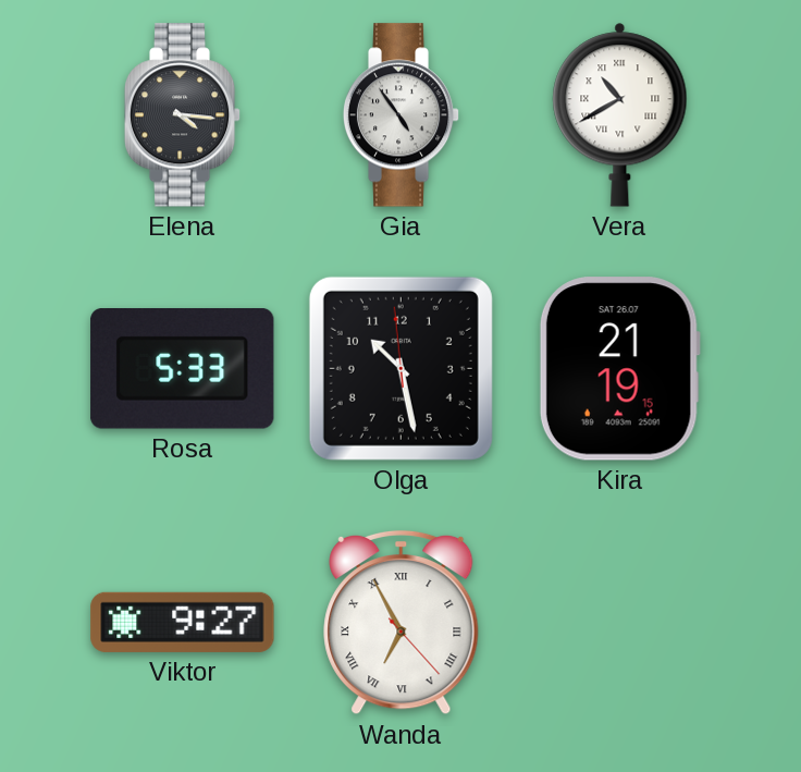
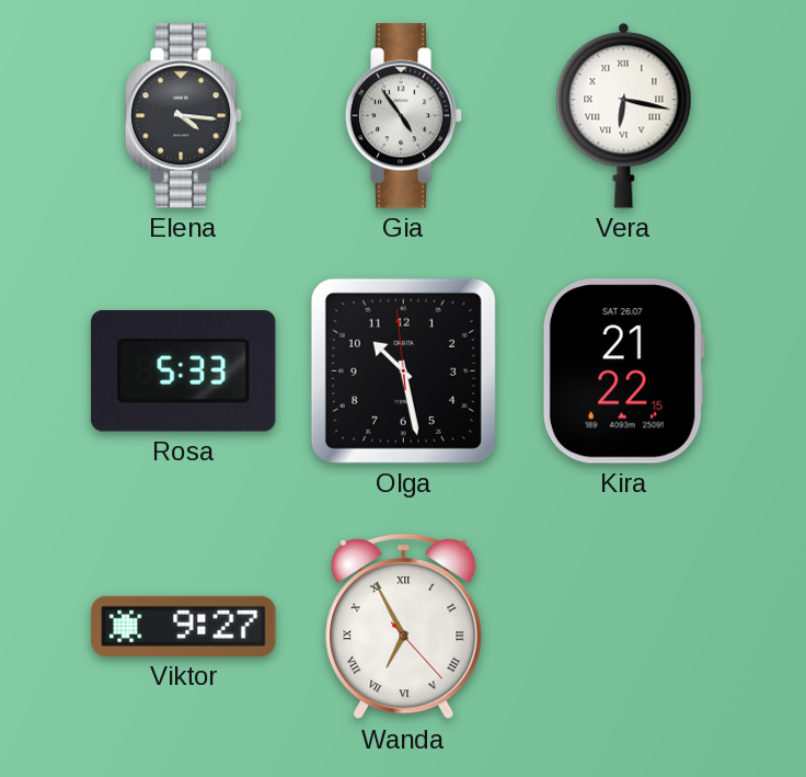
Vera: 10:40 -> 6:17 (624, 115)
Kira: 21:19 -> 21:22 (623, 372)
